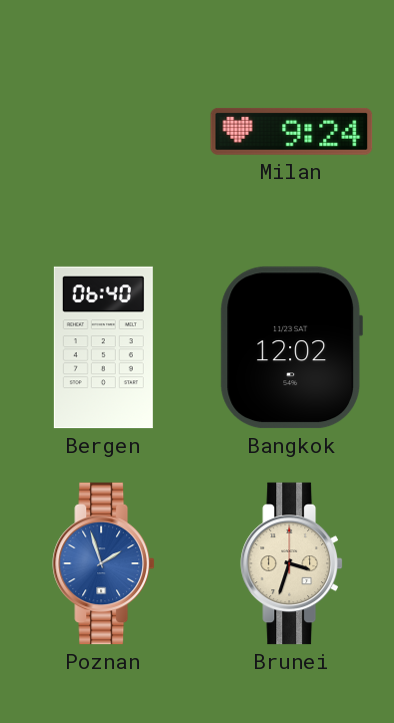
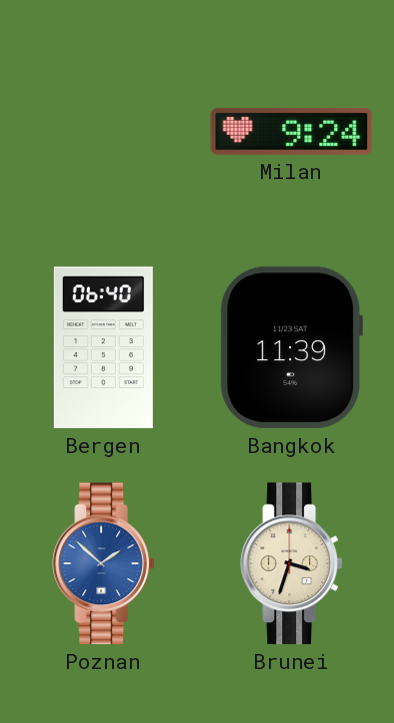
Bangkok: 12:02 -> 11:39 (291, 348)
Poznan: 1:57 -> 1:52 (103, 564)
